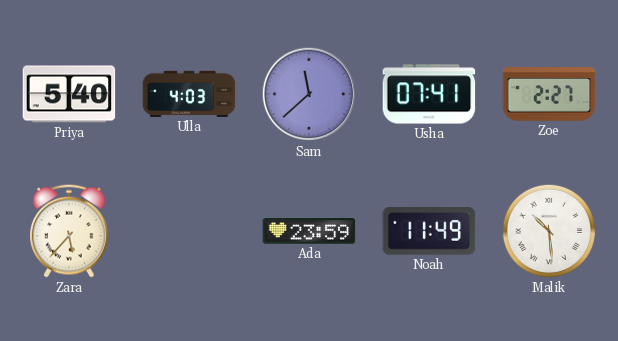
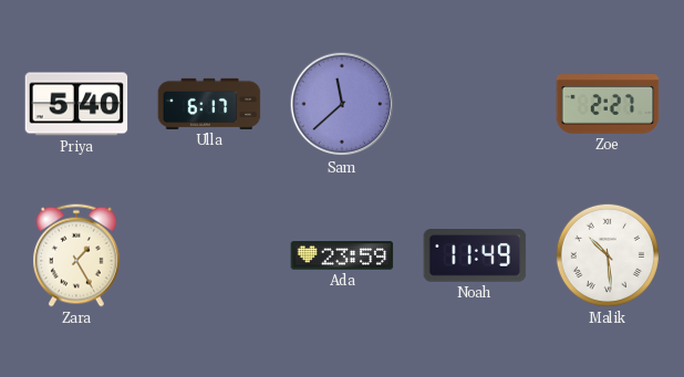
Ulla: 4:03 -> 6:17 (209, 104)
Usha: 07:41 -> none (429, 94)
Zara: 5:37 -> 1:25 (77, 255)
